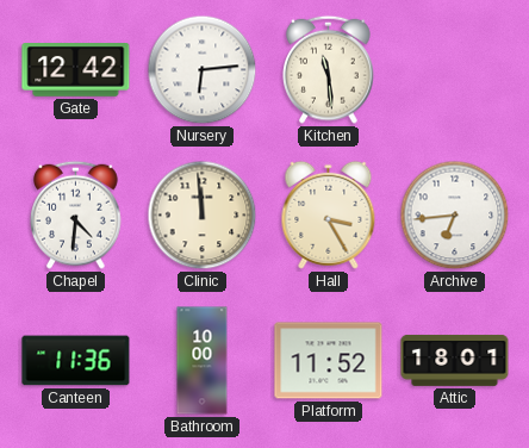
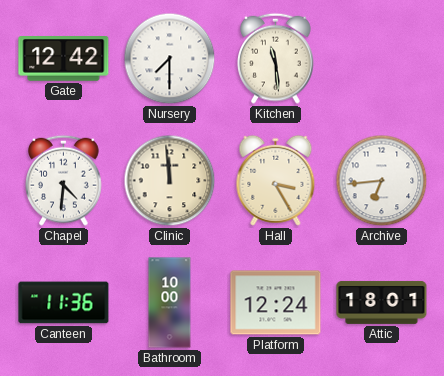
Nursery: 6:14 -> 7:30 (170, 59)
Platform: 11:52 -> 12:24 (276, 303)
